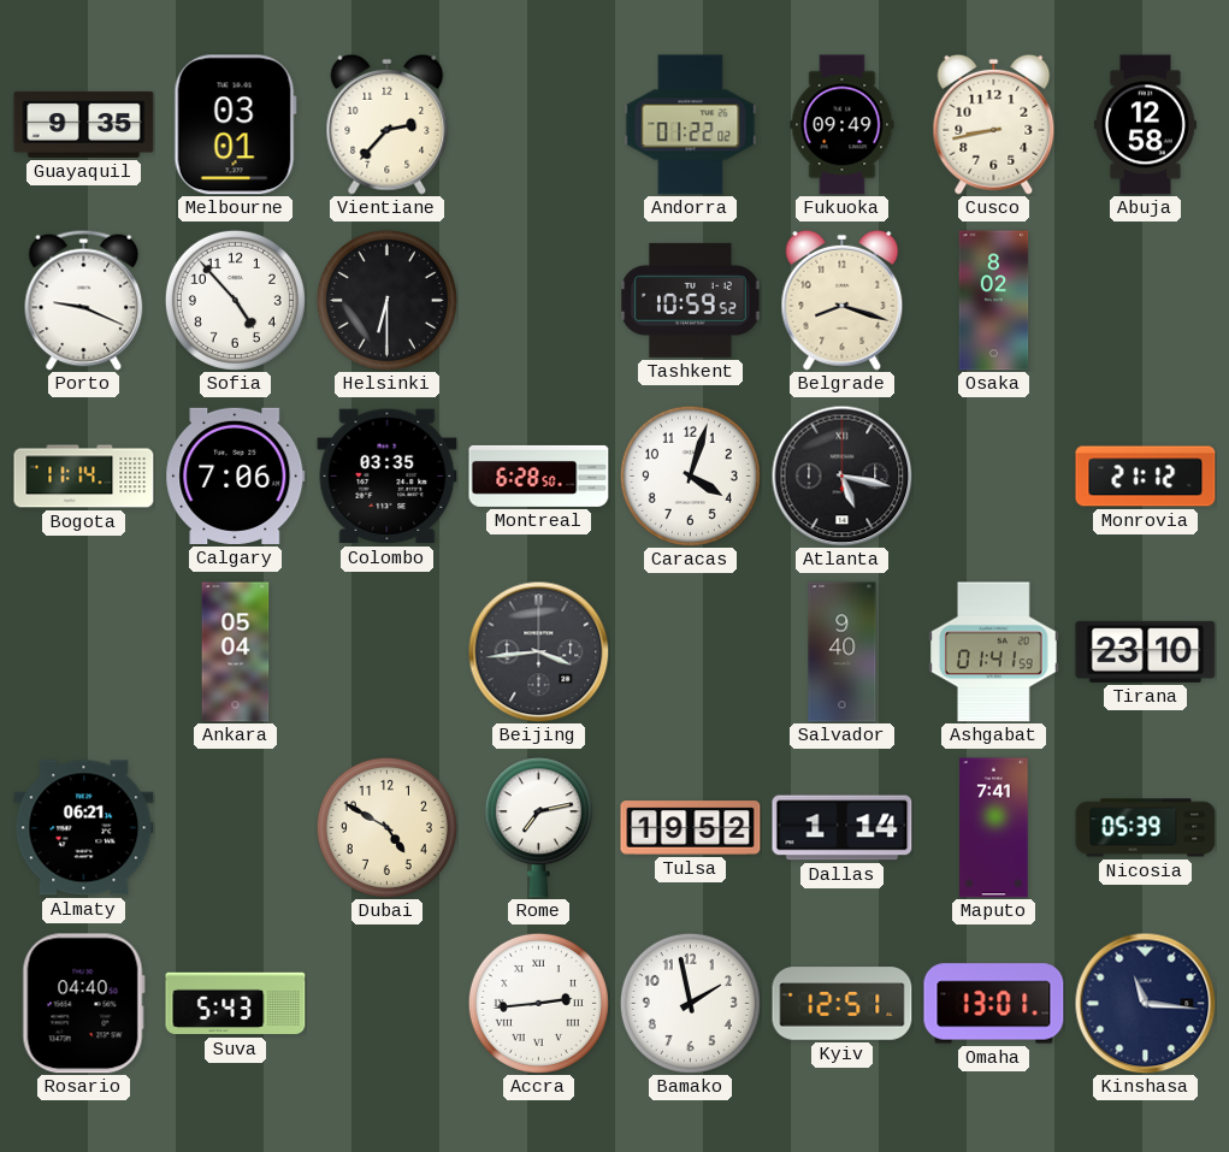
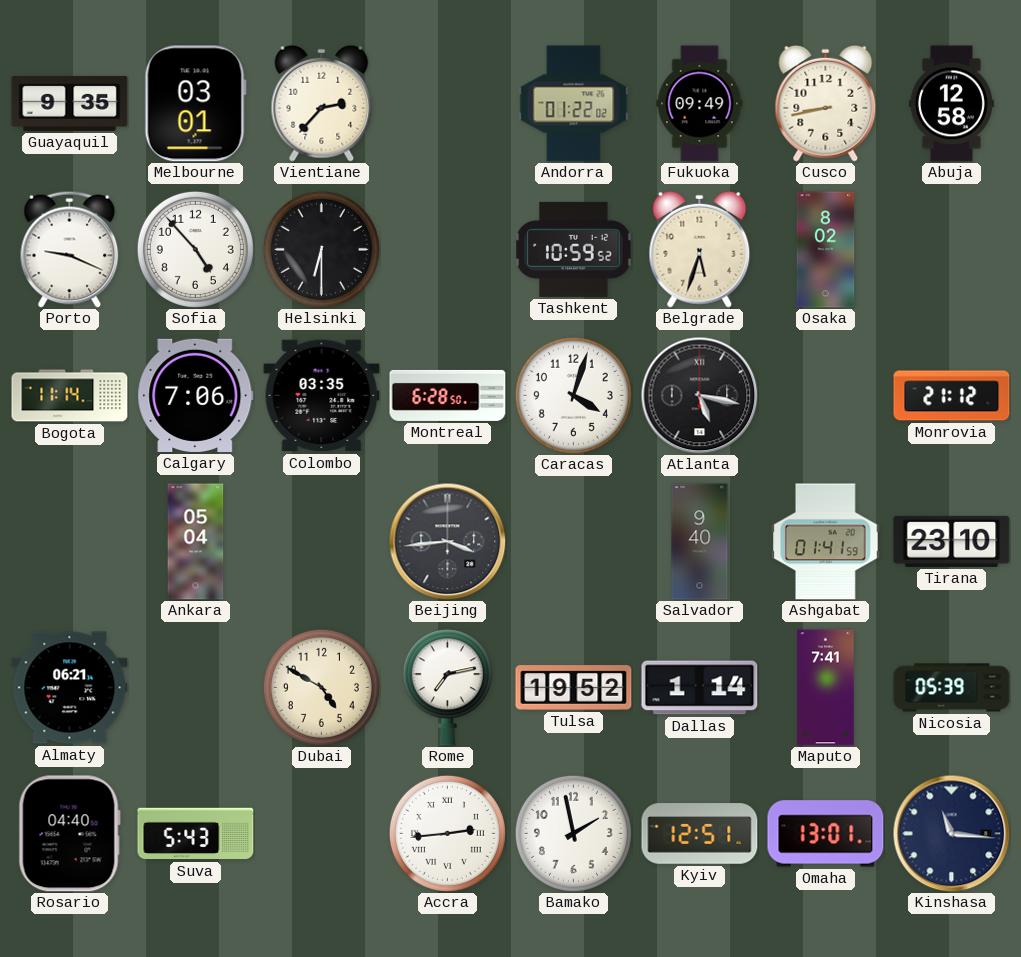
Belgrade: 8:18 -> 5:33 (700, 249)
